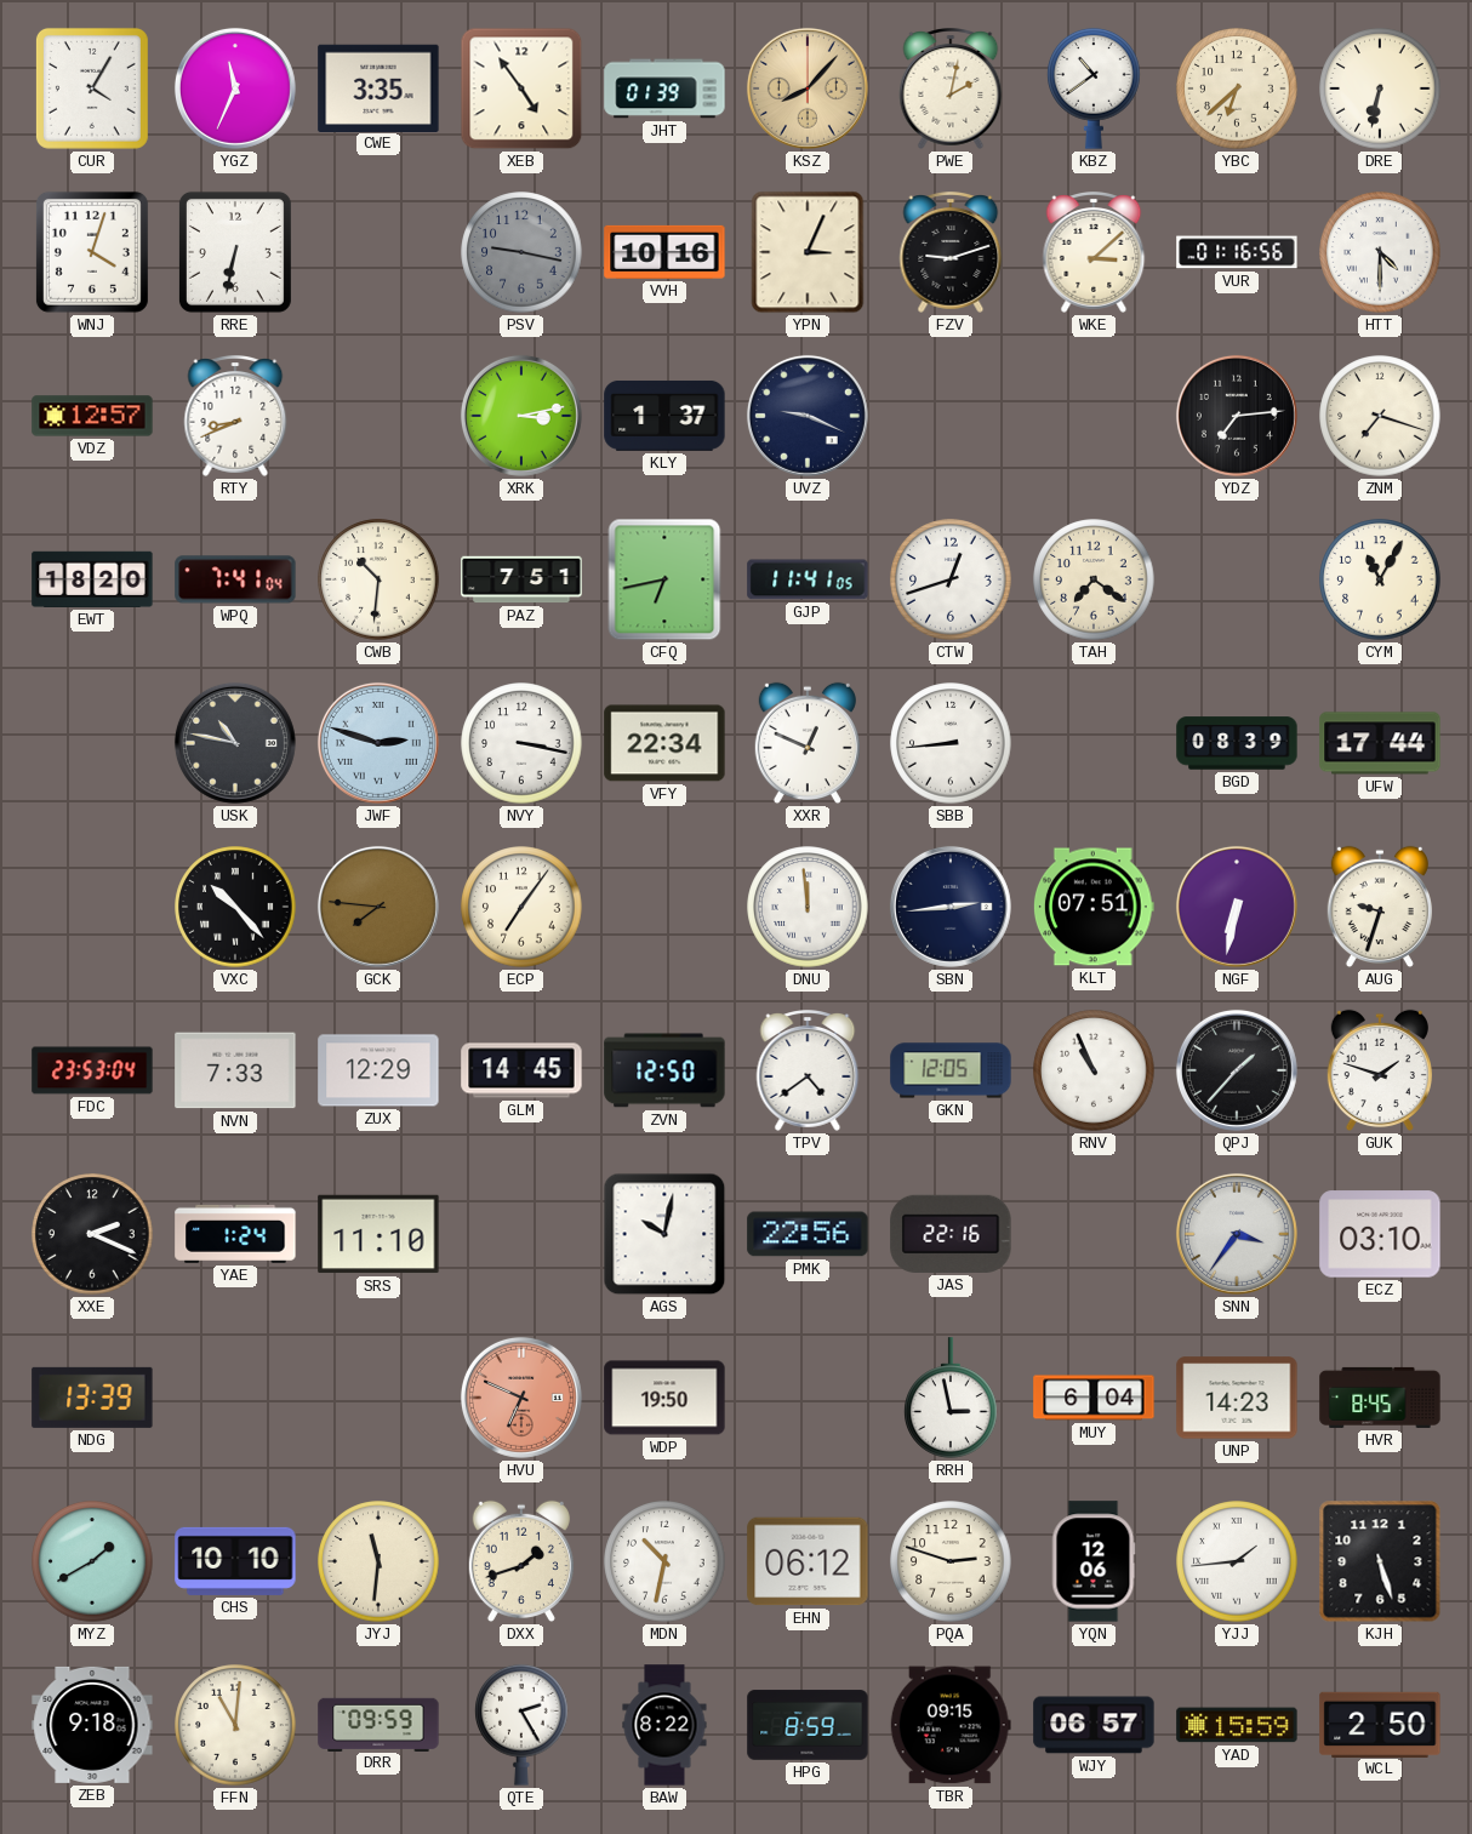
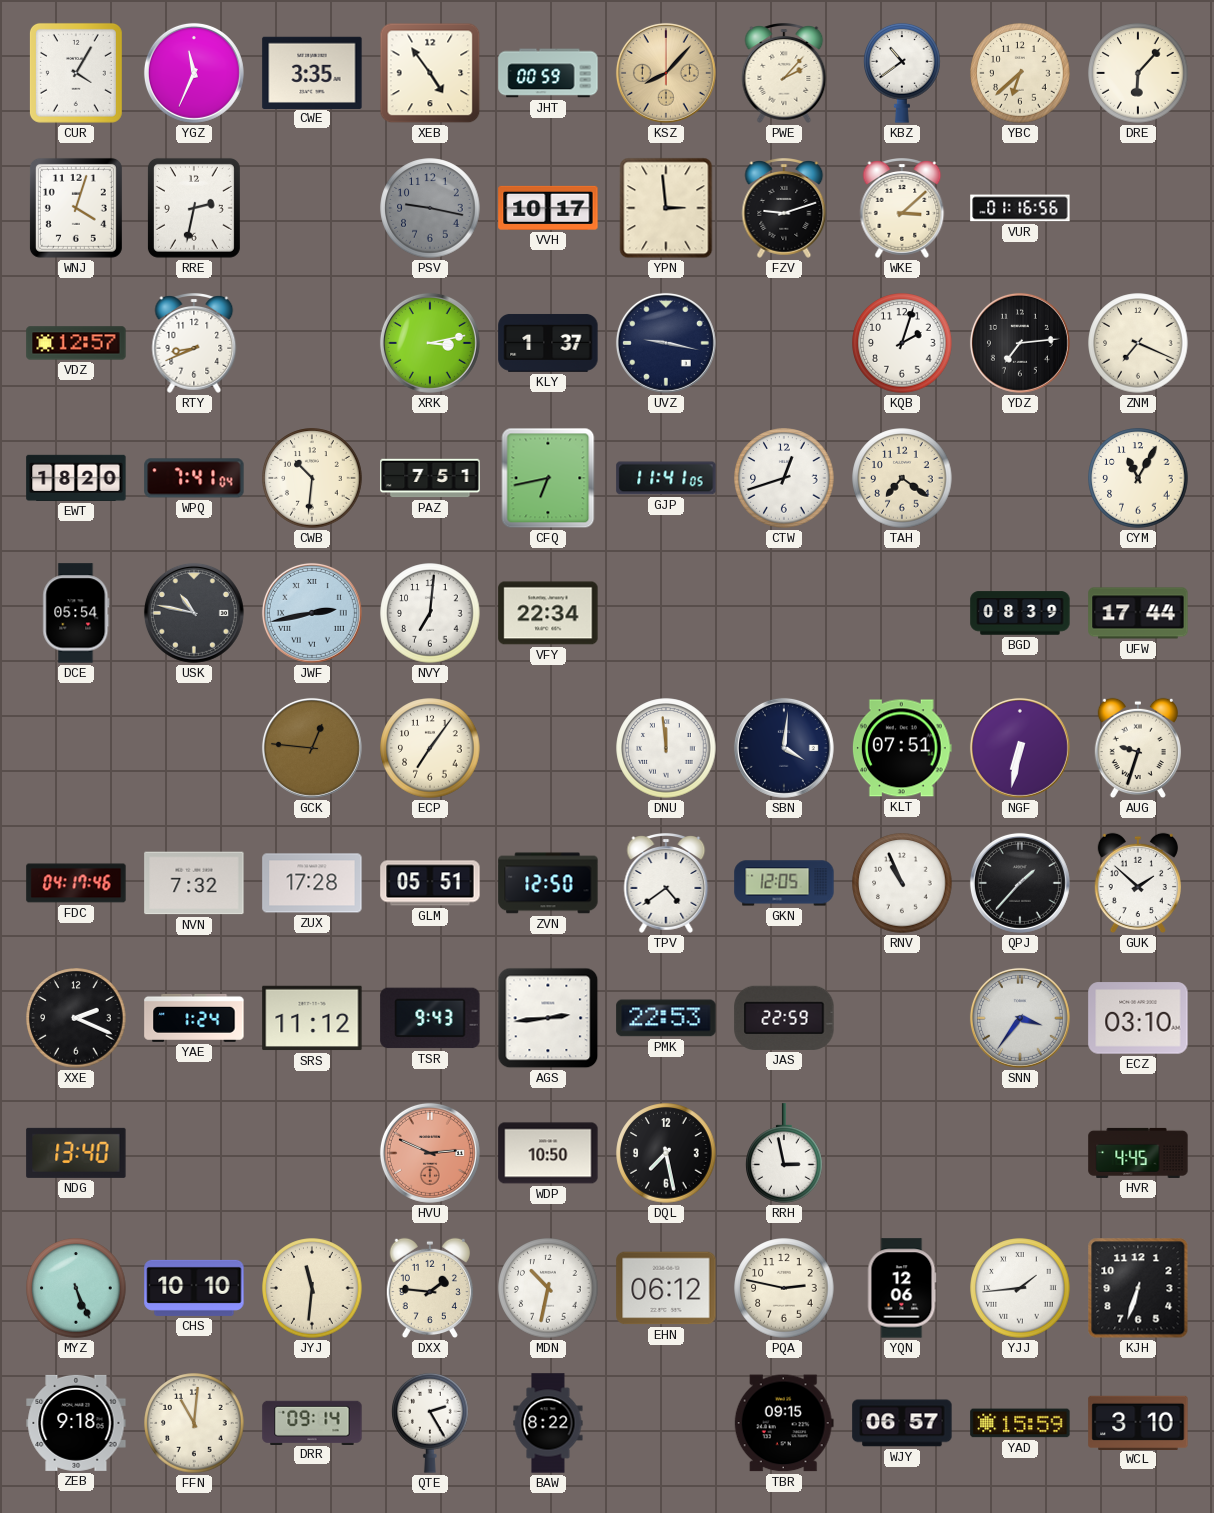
JHT: 01:39 -> 00:59 (548, 73)
PWE: 2:02 -> 2:07 (784, 73)
DRE: 6:32 -> 6:07 (1138, 73)
RRE: 6:32 -> 2:32 (194, 208)
VVH: 10:16 -> 10:17 (548, 208)
YPN: 3:04 -> 2:59 (666, 208)
HTT: 4:30 -> none (1380, 252)
UVZ: 9:19 -> 9:17 (666, 343)
KQB: none -> 2:03 (902, 343)
ZNM: 7:18 -> 7:19 (1138, 343)
DCE: none -> 05:54 (76, 613)
JWF: 2:48 -> 2:43 (312, 613)
NVY: 3:17 -> 7:01 (430, 613)
XXR: 12:49 -> none (808, 743)
SBB: 8:44 -> none (951, 743)
VXC: 10:23 -> none (235, 907)
GCK: 7:46 -> 12:46 (312, 748)
SBN: 2:44 -> 4:01 (784, 748)
FDC: 23:53 -> 04:17 (76, 883)
NVN: 7:33 -> 7:32 (194, 883)
ZUX: 12:29 -> 17:28 (312, 883)
GLM: 14:45 -> 05:51 (430, 883)
GUK: 1:48 -> 1:52 (1138, 883)
SRS: 11:10 -> 11:12 (312, 1018)
TSR: none -> 9:43 (430, 1018)
AGS: 10:02 -> 2:44 (548, 1018)
PMK: 22:56 -> 22:53 (666, 1018)
JAS: 22:16 -> 22:59 (784, 1018)
NDG: 13:39 -> 13:40 (76, 1153)
HVU: 6:49 -> 2:49 (430, 1153)
WDP: 19:50 -> 10:50 (548, 1153)
DQL: none -> 7:28 (666, 1153)
MUY: 6:04 -> none (1094, 1398)
UNP: 14:23 -> none (1237, 1398)
HVR: 8:45 -> 4:45 (1138, 1153)
MYZ: 1:40 -> 5:26 (76, 1288)
DXX: 1:42 -> 1:46 (430, 1288)
PQA: 2:48 -> 2:47 (784, 1288)
KJH: 5:27 -> 6:33 (1138, 1288)
DRR: 09:59 -> 09:14 (312, 1422)
HPG: 8:59 -> none (808, 1725)
WCL: 2:50 -> 3:10 (1138, 1422)
